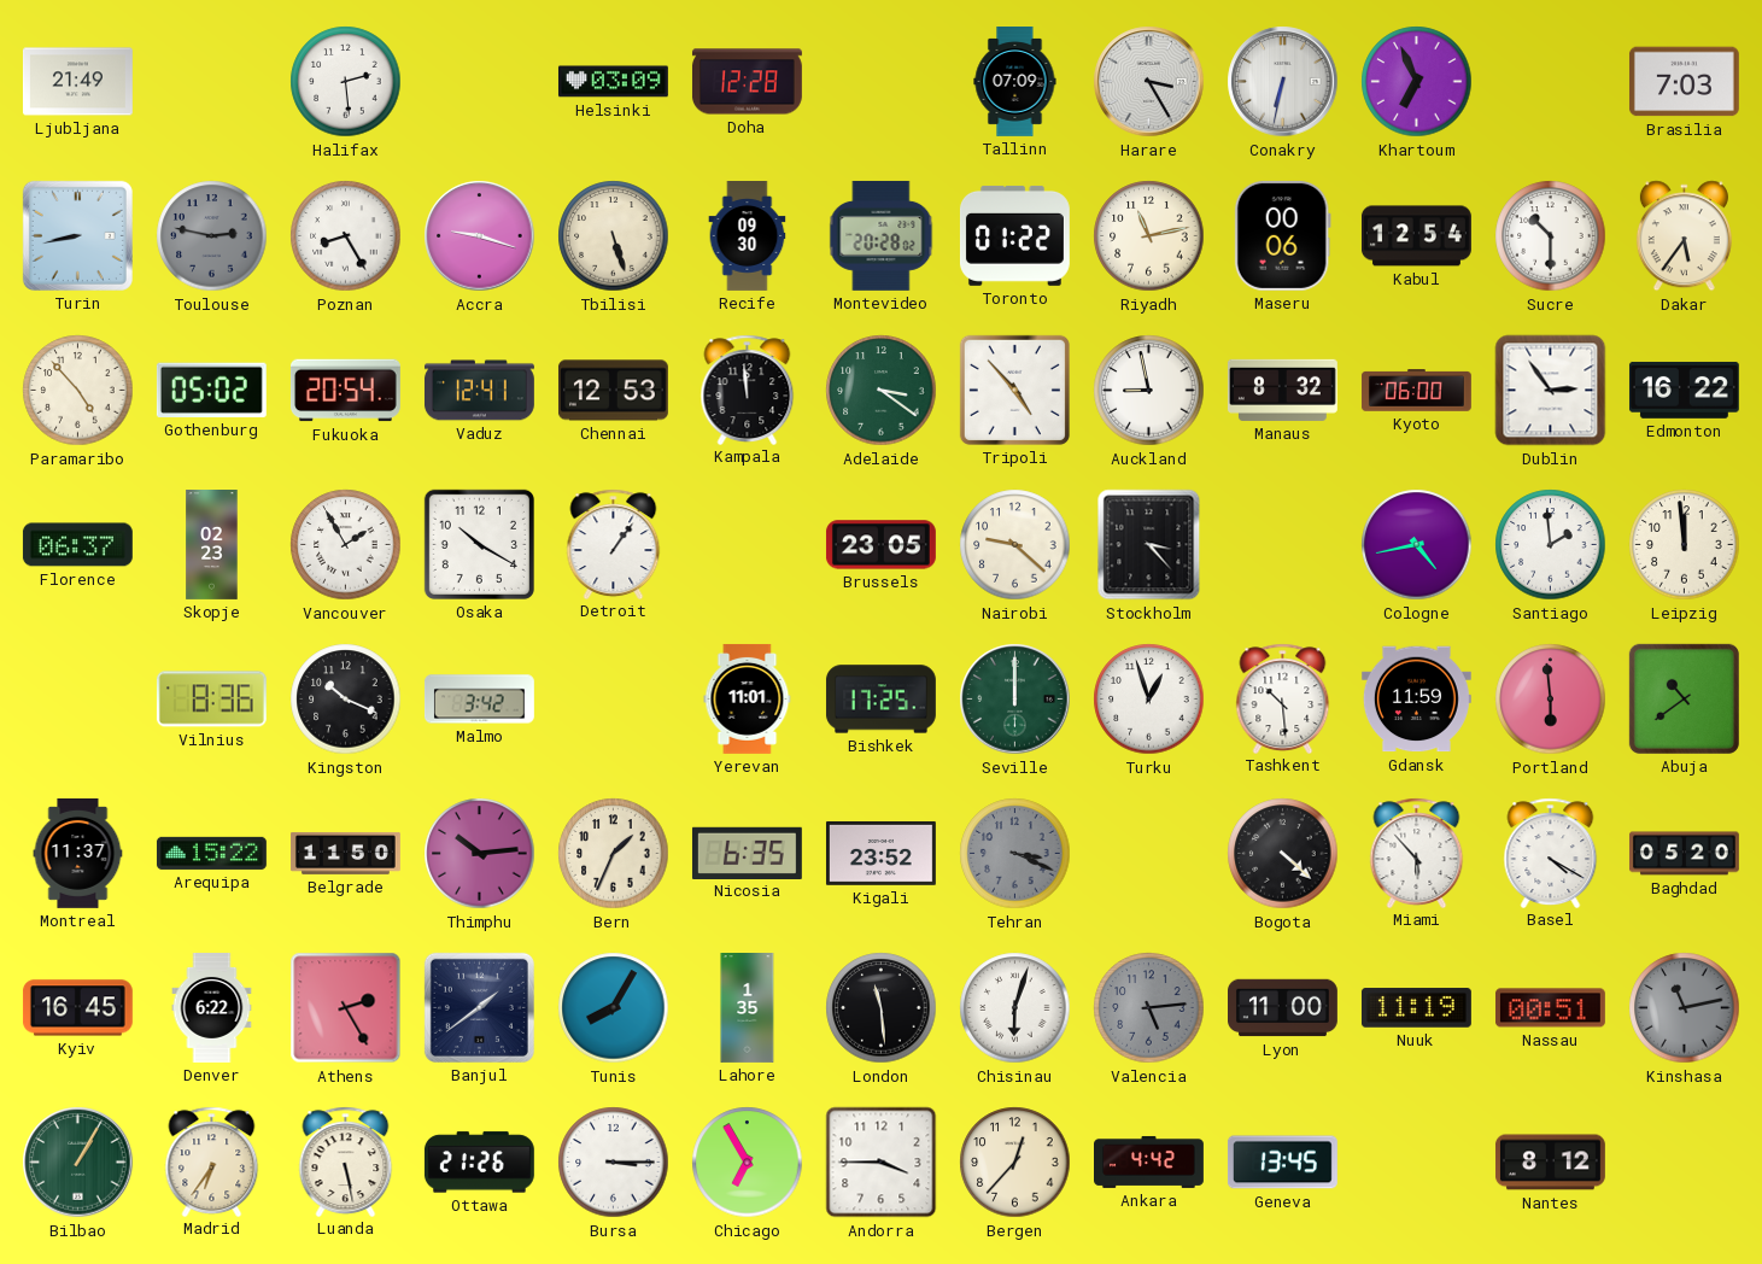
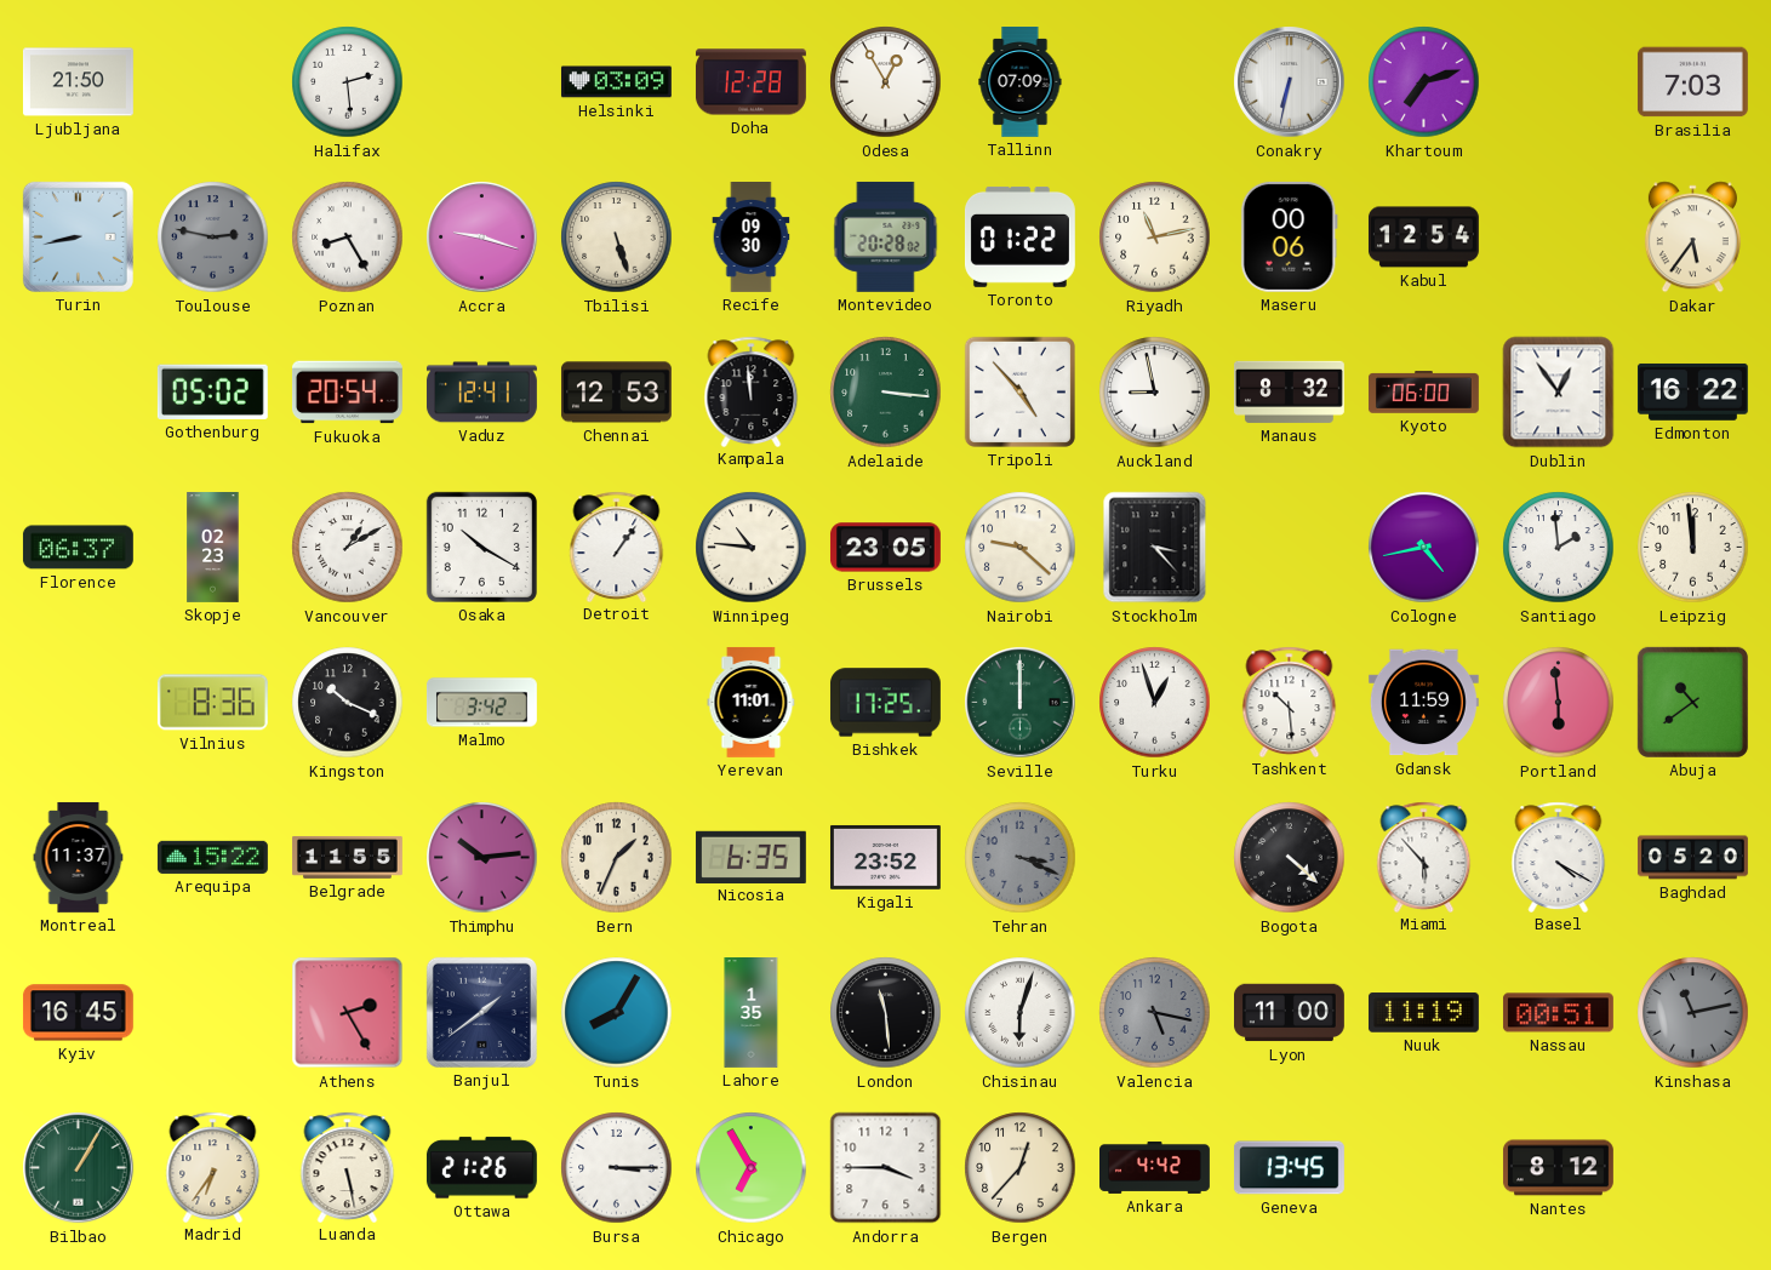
Ljubljana: 21:49 -> 21:50 (78, 82)
Odesa: none -> 12:55 (886, 82)
Harare: 3:25 -> none (1149, 82)
Khartoum: 6:56 -> 7:12 (1424, 82)
Sucre: 10:30 -> none (1551, 236)
Paramaribo: 4:53 -> none (78, 391)
Adelaide: 3:21 -> 3:16 (886, 393)
Dublin: 2:54 -> 12:54 (1559, 393)
Vancouver: 1:55 -> 1:10 (348, 548)
Winnipeg: none -> 10:46 (752, 548)
Belgrade: 11:50 -> 11:55 (348, 857)
Denver: 6:22 -> none (212, 1008)
Valencia: 5:14 -> 5:17 (1155, 1013)
